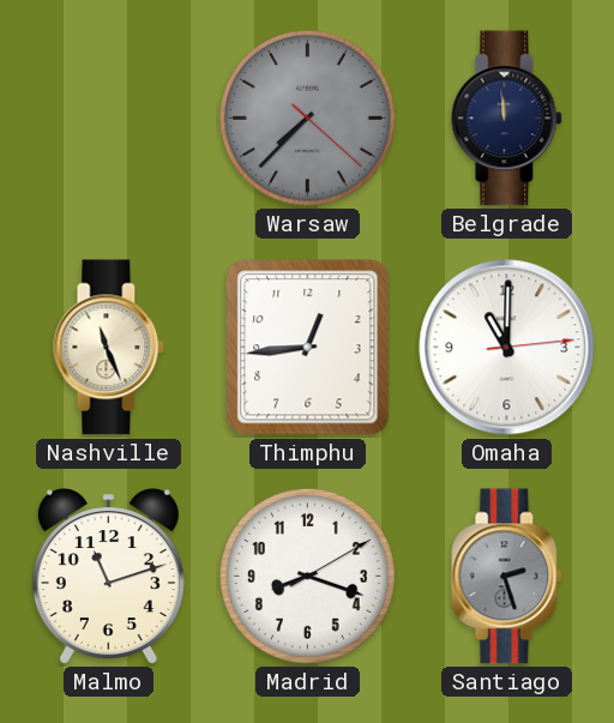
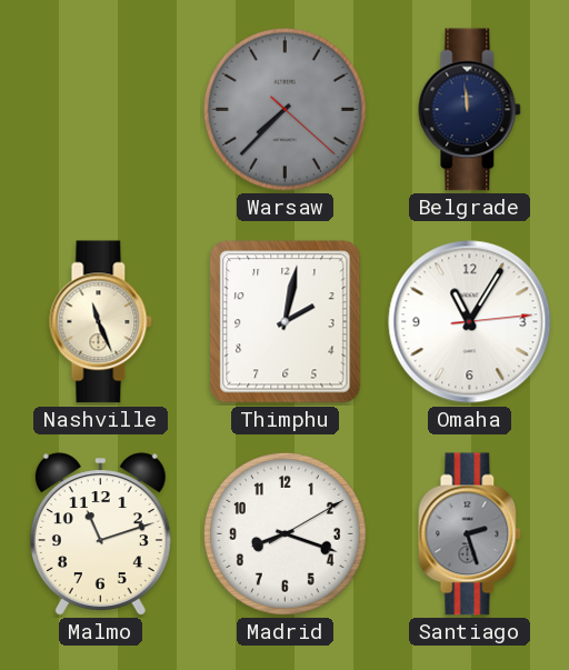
Thimphu: 12:44 -> 2:02 (286, 322)
Omaha: 11:00 -> 11:05 (470, 322)
